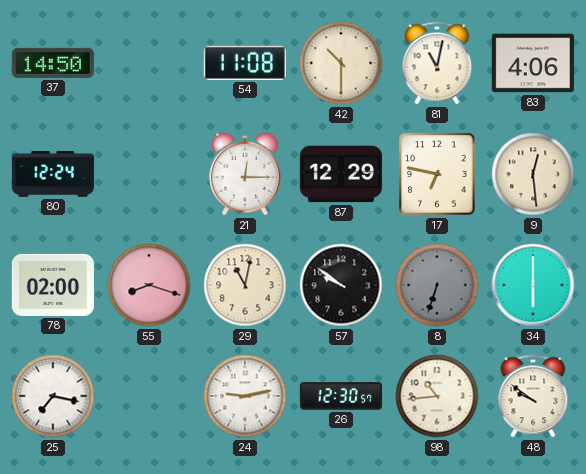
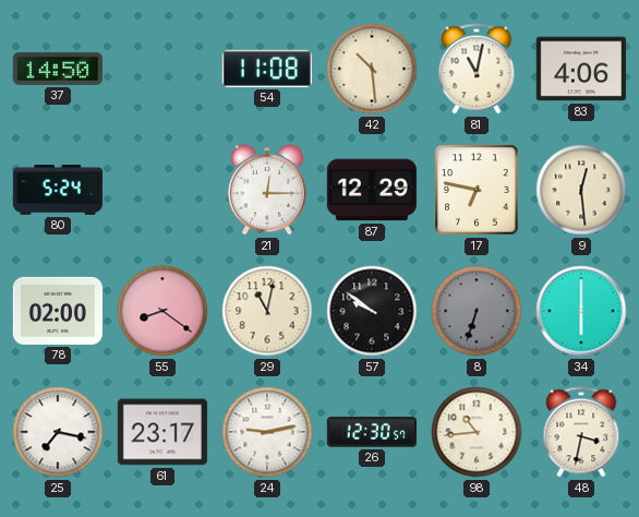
42: 10:30 -> 10:29 (372, 69)
80: 12:24 -> 5:24 (57, 190)
55: 8:18 -> 8:21 (162, 311)
61: none -> 23:17 (162, 432)
48: 9:51 -> 3:32 (581, 432)
